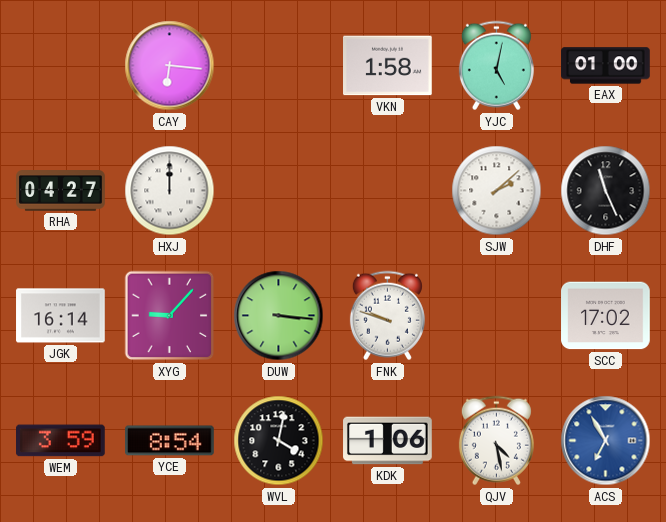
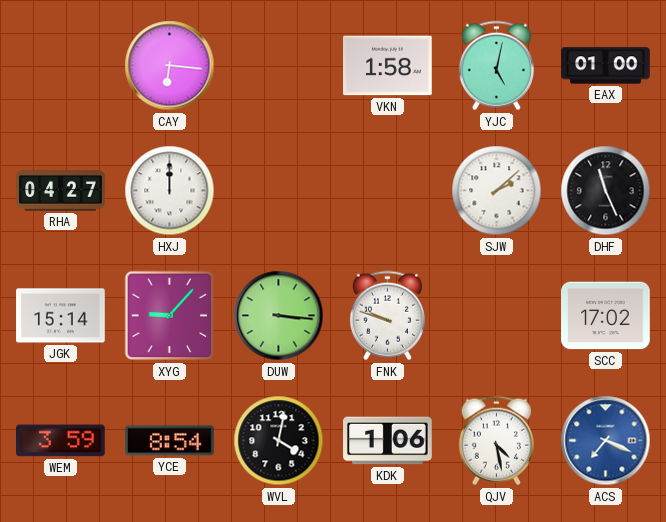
JGK: 16:14 -> 15:14 (61, 316)
ACS: 6:55 -> 7:19 (606, 441)
